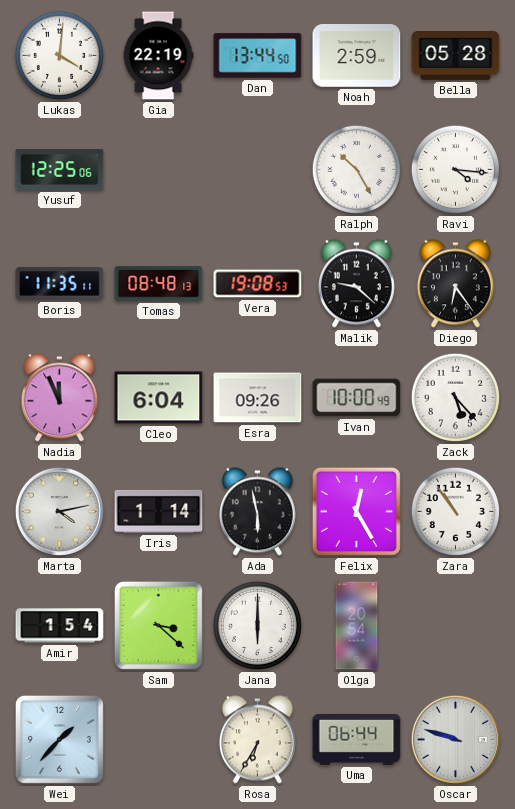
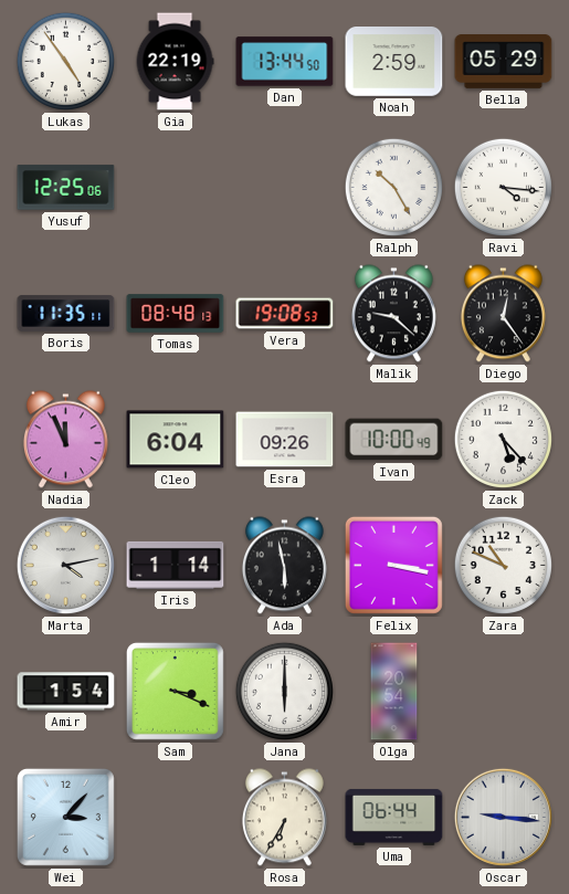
Lukas: 4:01 -> 4:54 (65, 61)
Bella: 05:28 -> 05:29 (504, 62)
Diego: 6:24 -> 12:24 (503, 314)
Felix: 12:25 -> 3:17 (393, 565)
Zara: 10:54 -> 10:49 (503, 565)
Sam: 3:22 -> 3:19 (175, 691)
Wei: 1:37 -> 3:07 (65, 817)
Oscar: 9:48 -> 9:16 (503, 817)
